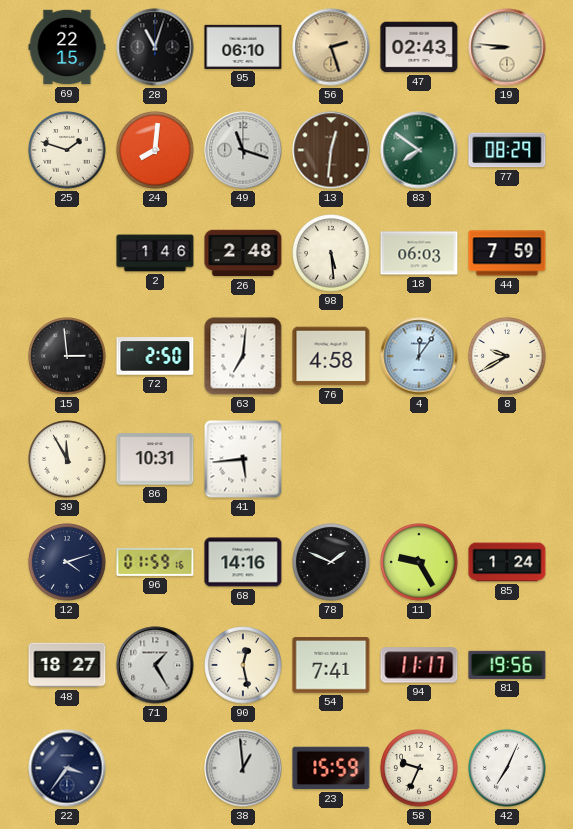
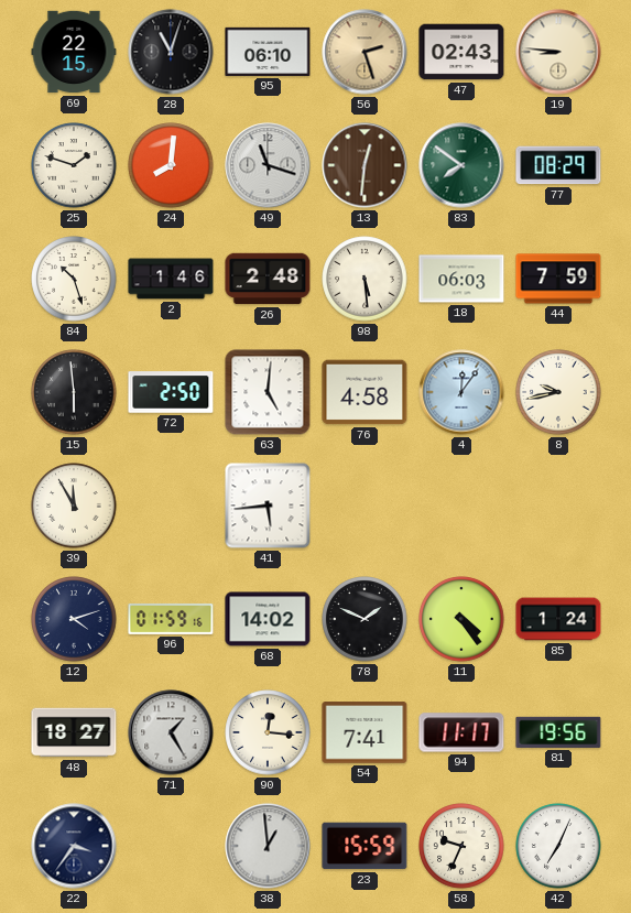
84: none -> 10:27 (74, 279)
15: 2:59 -> 5:59 (74, 392)
63: 7:01 -> 5:01 (268, 392)
8: 9:40 -> 9:43 (558, 392)
86: 10:31 -> none (155, 459)
68: 14:16 -> 14:02 (268, 619)
11: 9:25 -> 4:24 (461, 619)
90: 12:28 -> 12:16 (268, 732)
